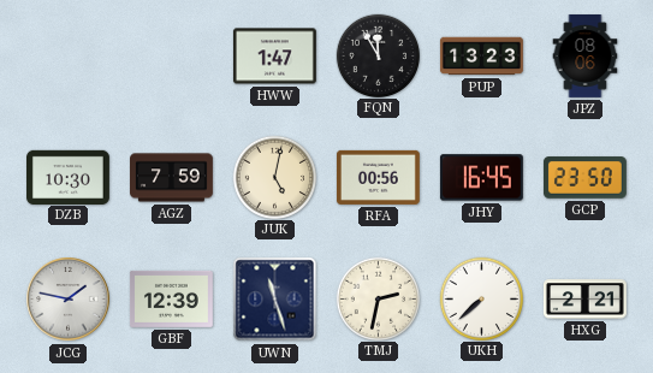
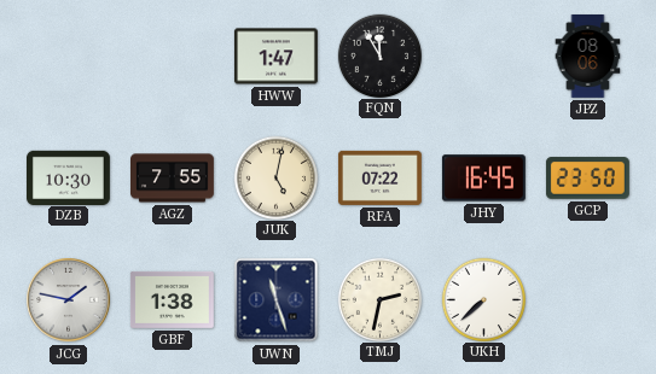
PUP: 13:23 -> none (481, 57)
AGZ: 7:59 -> 7:55 (173, 179)
RFA: 00:56 -> 07:22 (379, 177)
GBF: 12:39 -> 1:38 (172, 299)
HXG: 2:21 -> none (584, 300)
